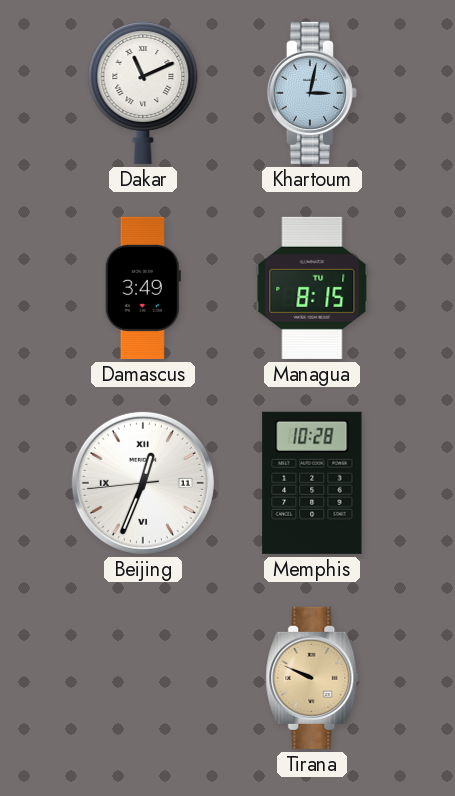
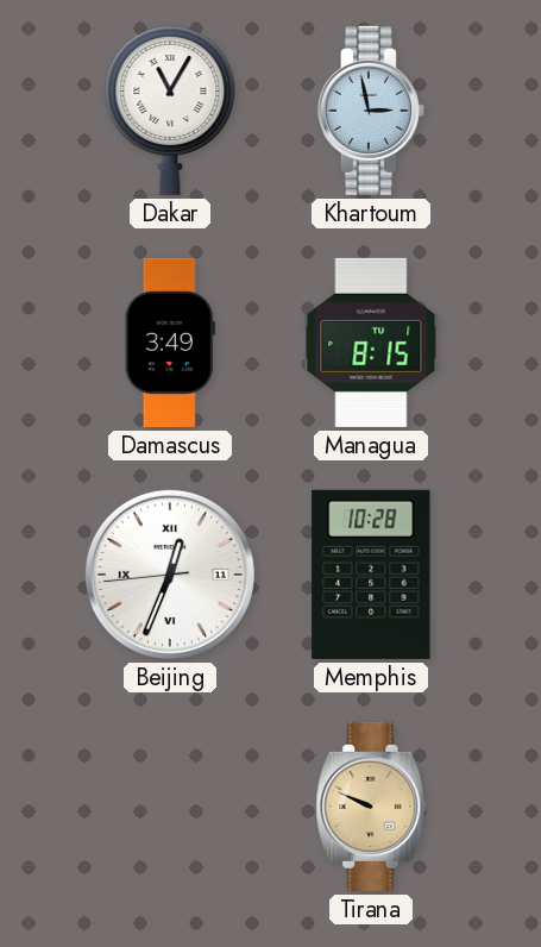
Dakar: 11:11 -> 11:05 (170, 109)
Khartoum: 3:02 -> 2:58 (371, 111)
